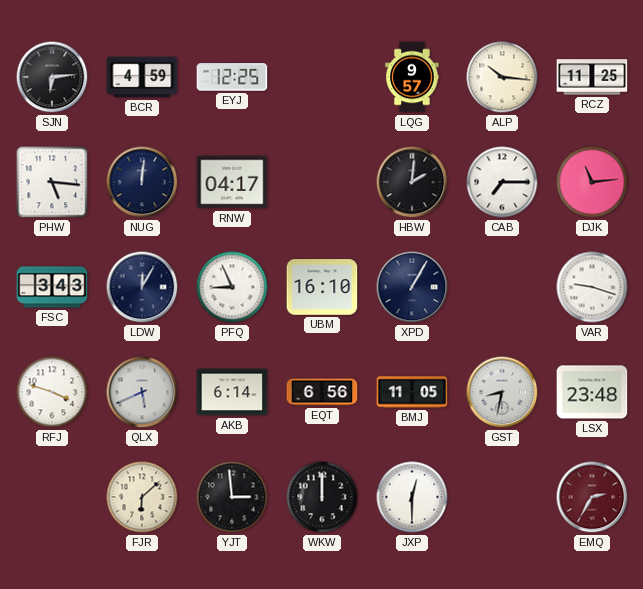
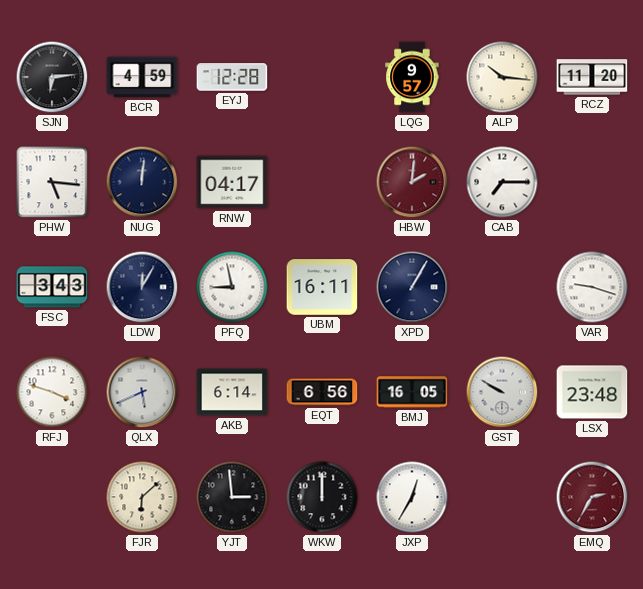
EYJ: 12:25 -> 12:28 (232, 77)
RCZ: 11:25 -> 11:20 (592, 77)
HBW dial: black -> burgundy (412, 182)
DJK: 11:14 -> none (592, 182)
PFQ: 8:56 -> 8:58 (232, 287)
UBM: 16:10 -> 16:11 (322, 287)
BMJ: 11:05 -> 16:05 (412, 392)
GST: 8:32 -> 9:50 (502, 392)
JXP: 12:30 -> 12:35 (412, 497)
